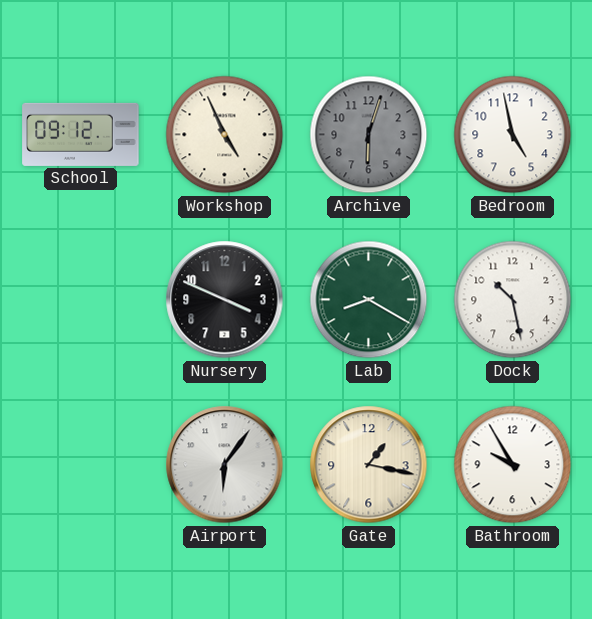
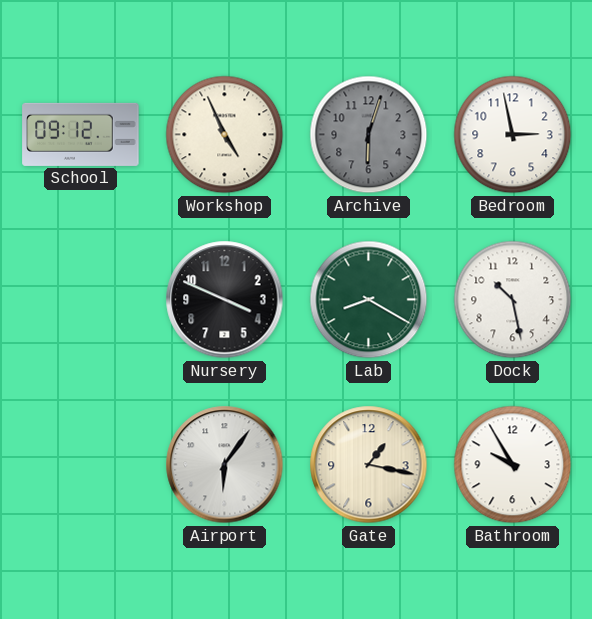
Bedroom: 4:58 -> 2:58 (513, 135)
